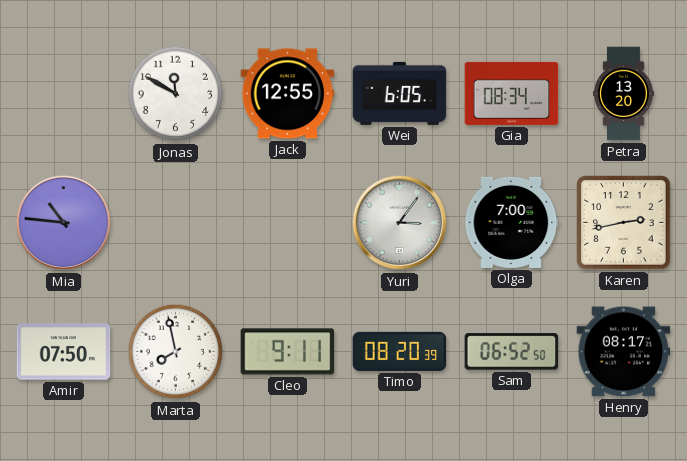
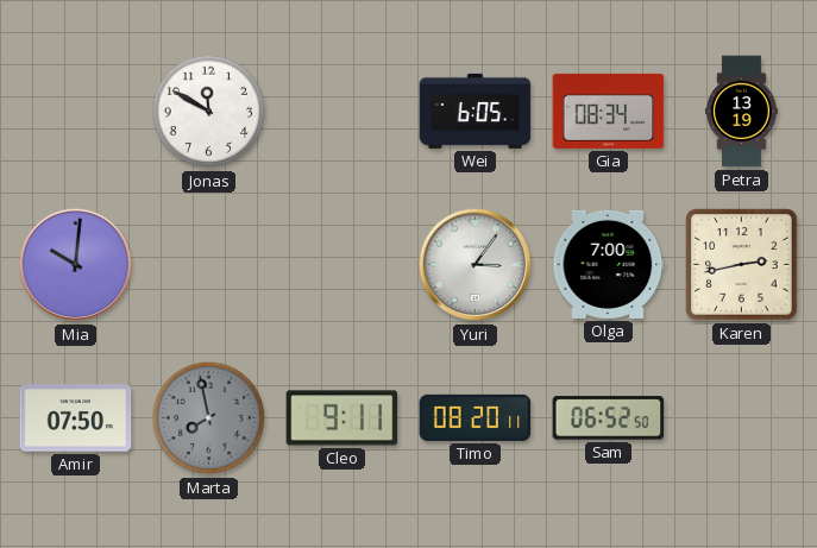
Jack: 12:55 -> none (288, 94)
Petra: 13:20 -> 13:19 (742, 112)
Mia: 10:46 -> 10:01 (76, 265)
Marta dial: white -> grey (209, 418)
Timo: 08:20:39 -> 08:20:11 (476, 417)
Henry: 08:17 -> none (624, 352)
